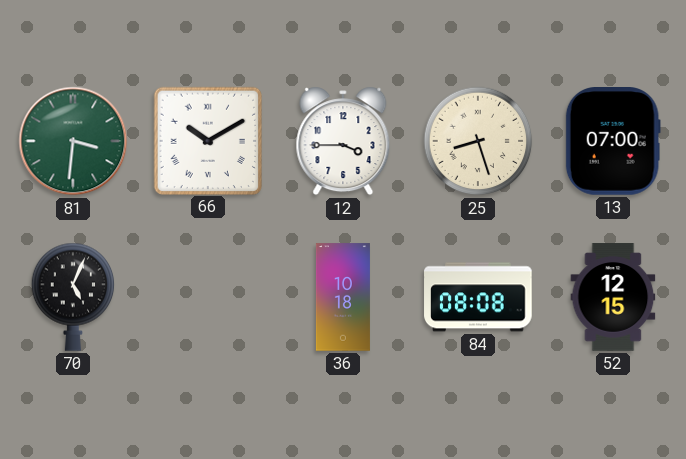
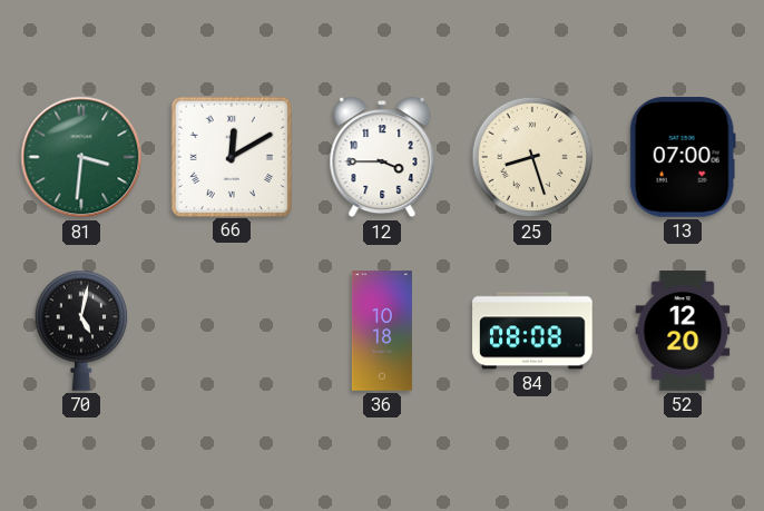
66: 10:10 -> 12:10 (231, 156)
70: 5:04 -> 5:02 (81, 331)
52: 12:15 -> 12:20 (683, 331)
